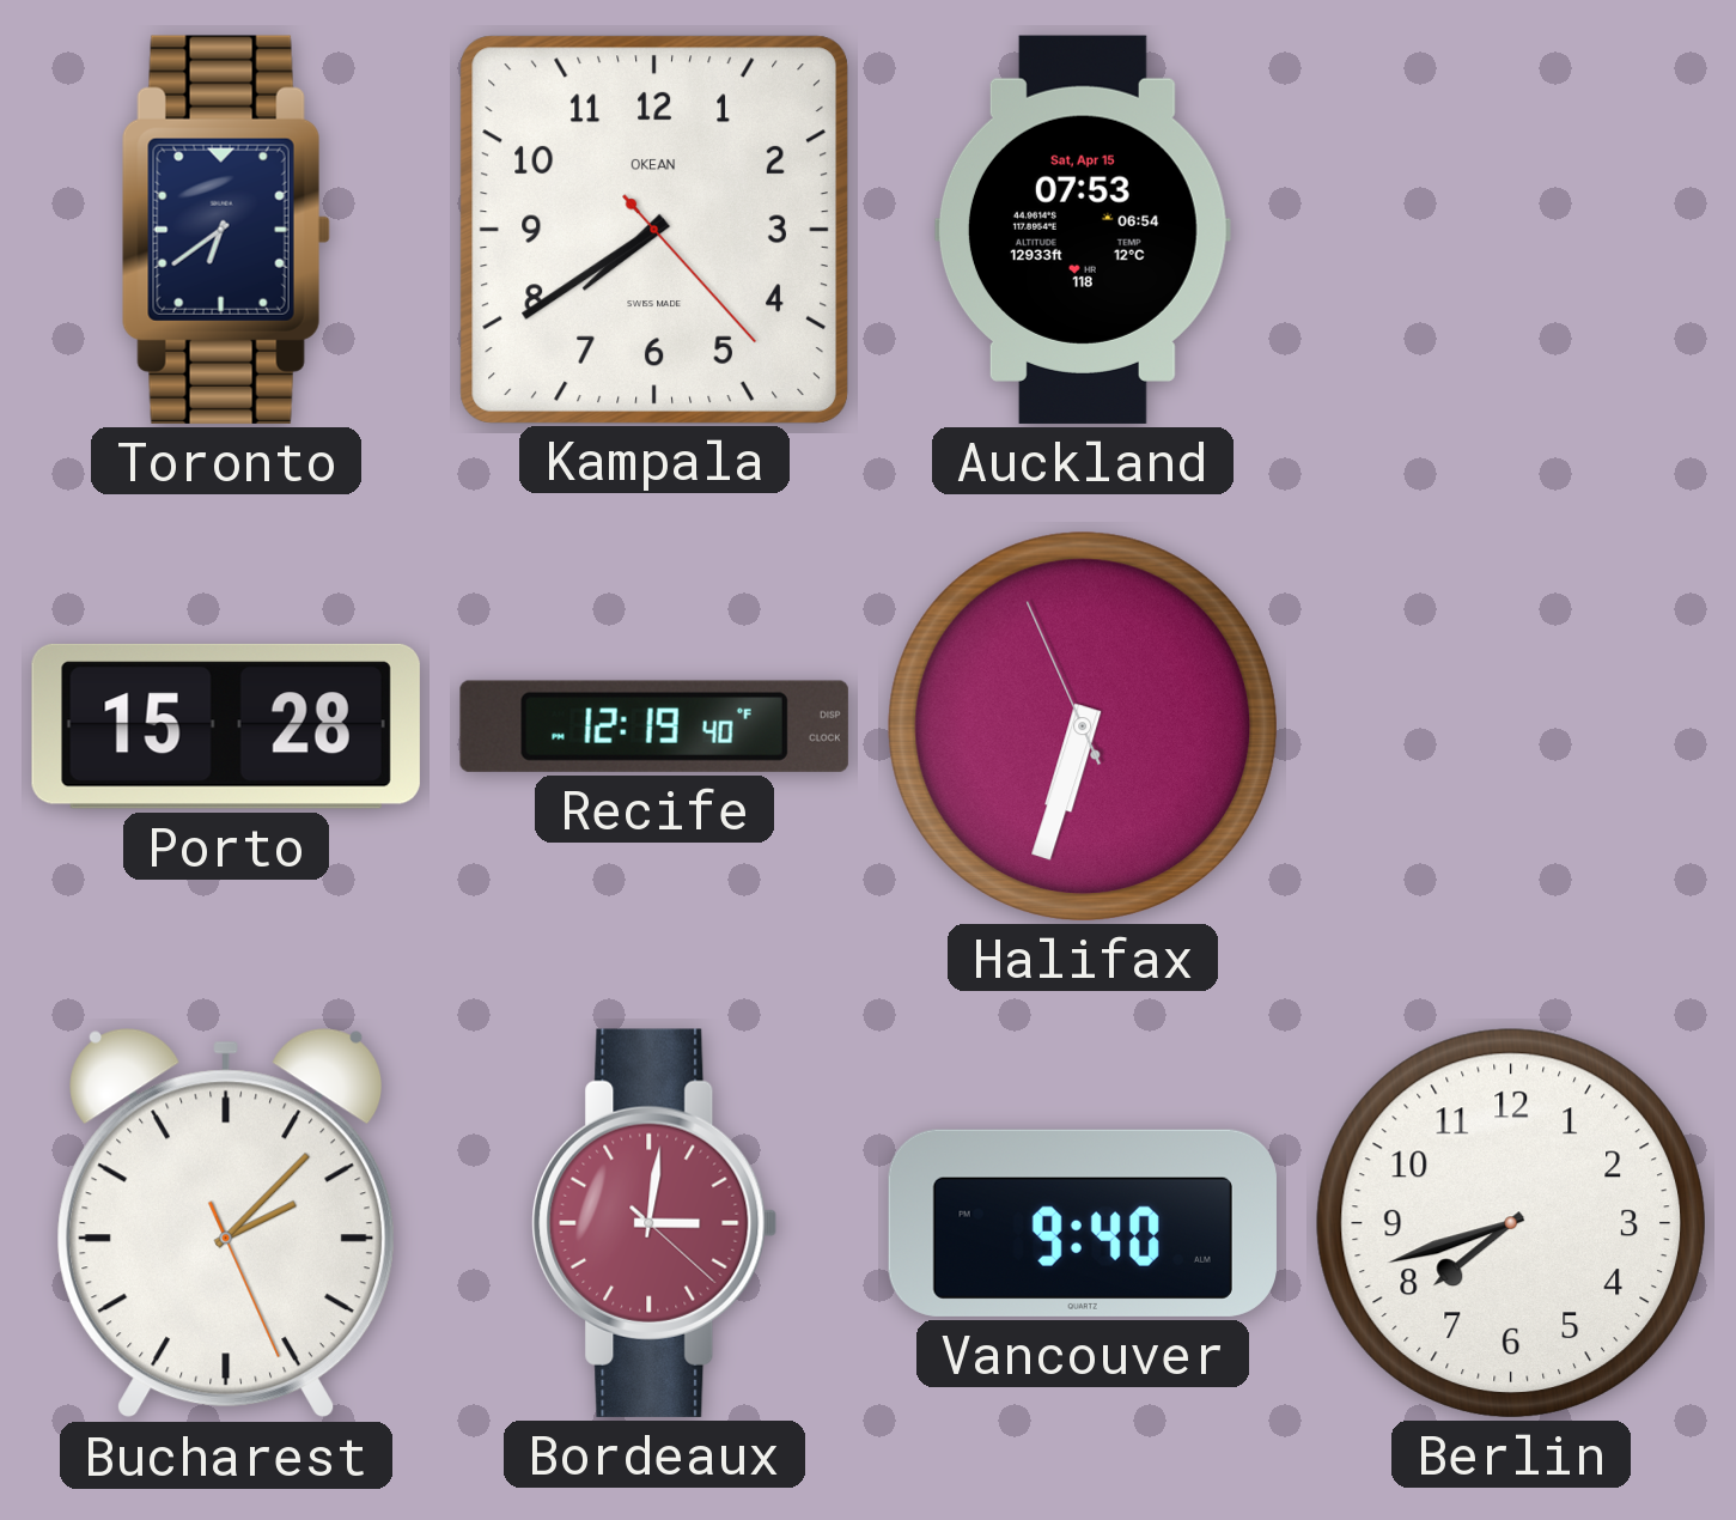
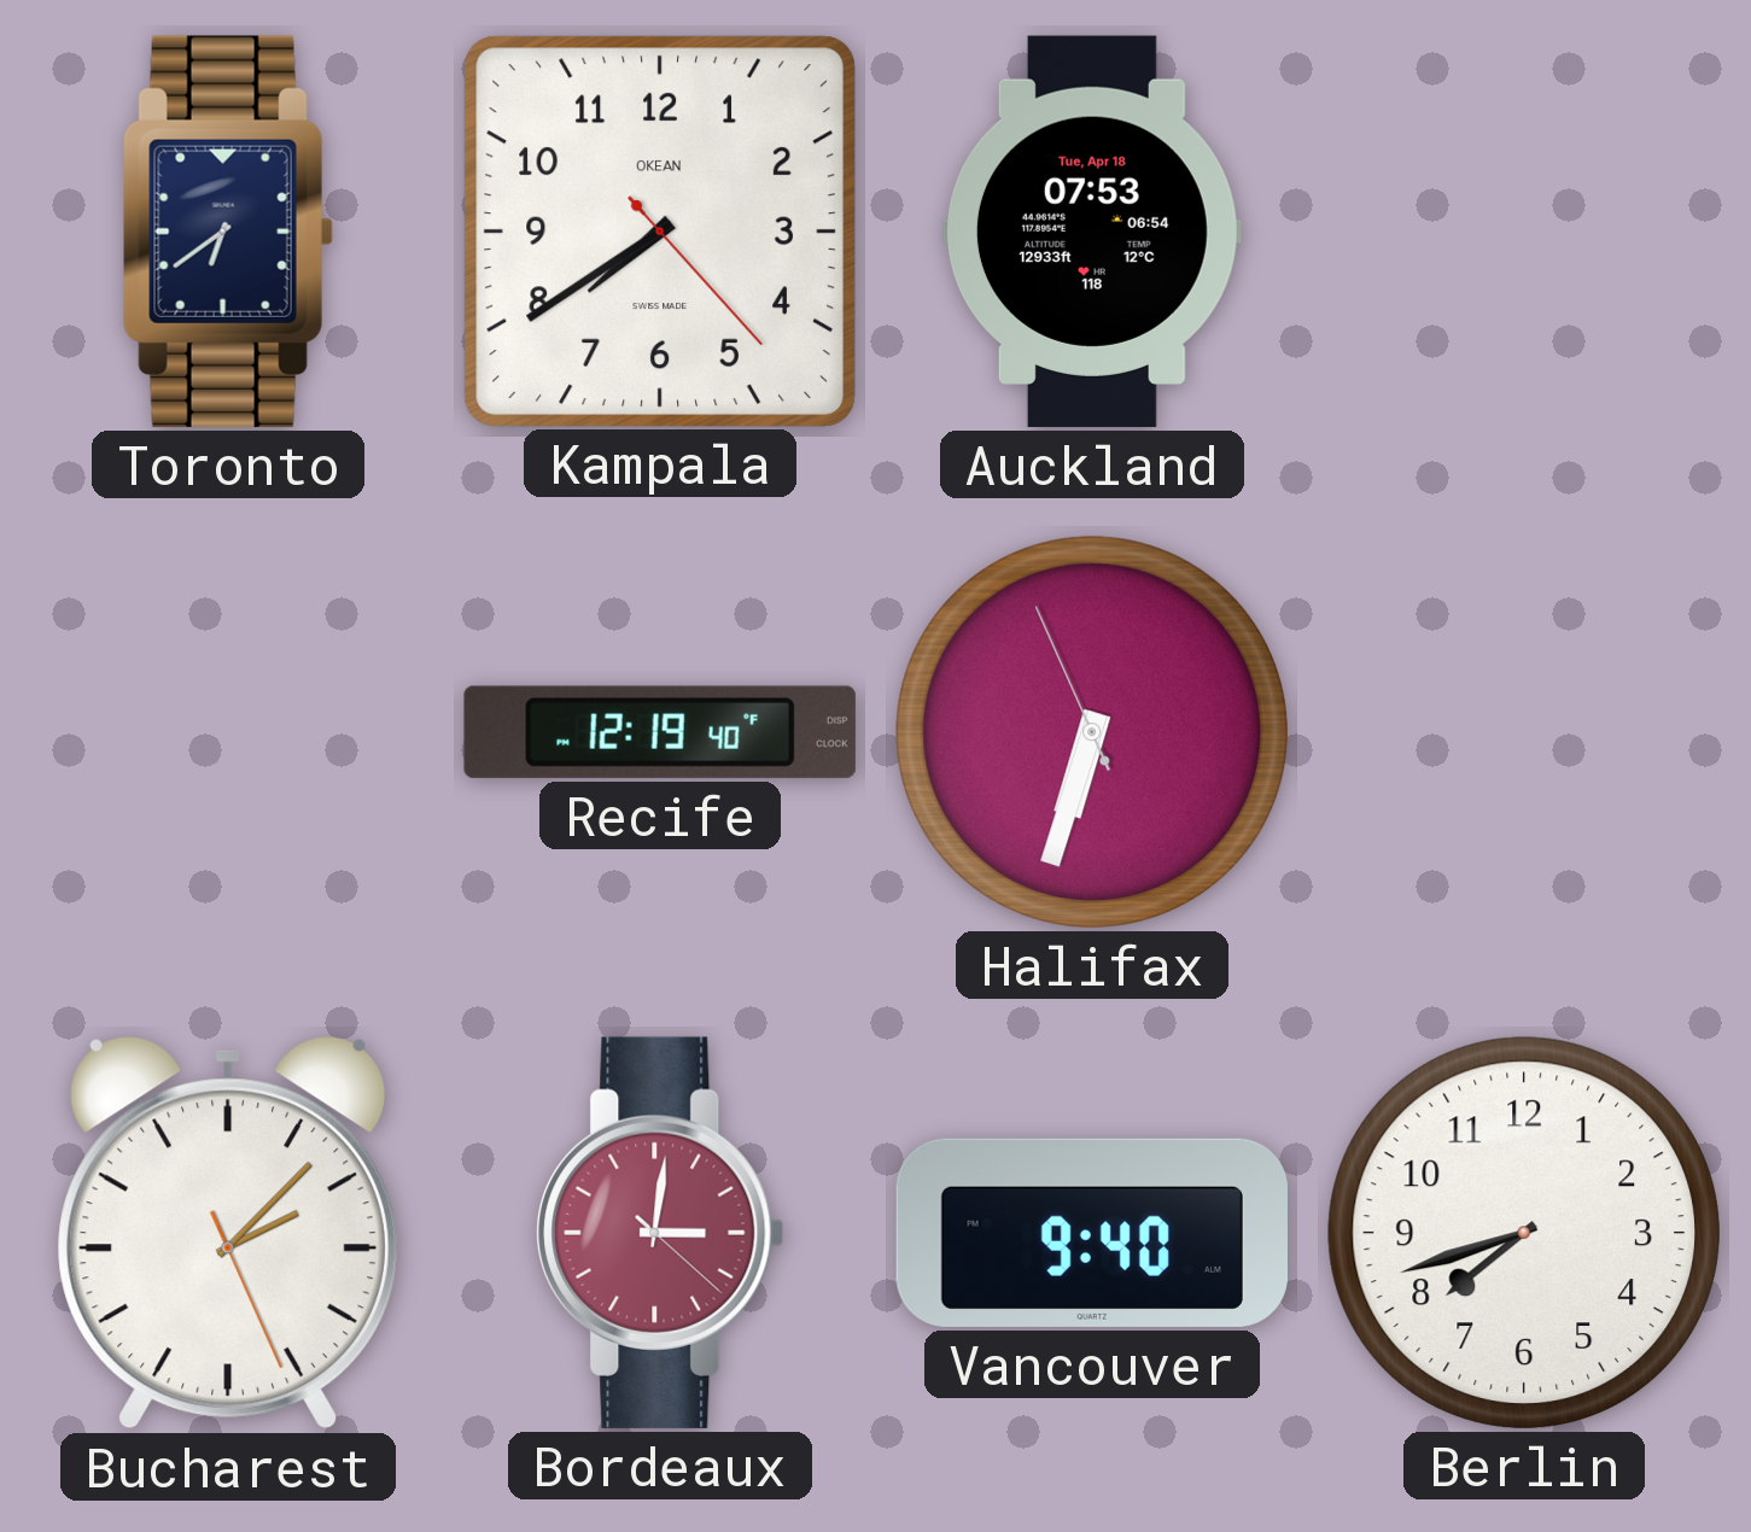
Auckland date: Sat, Apr 15 -> Tue, Apr 18 (1092, 232)
Porto: 15:28 -> none (226, 726)
